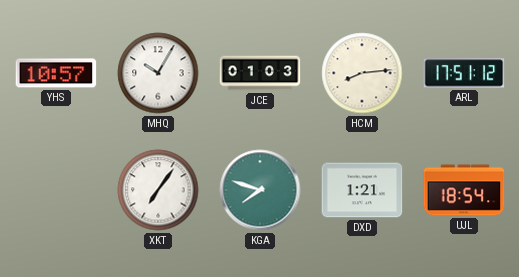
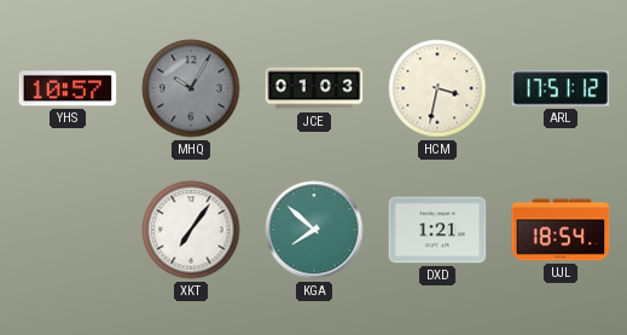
MHQ dial: white -> grey (191, 88)
HCM: 8:14 -> 3:32 (437, 88)
KGA: 7:48 -> 7:52 (314, 230)
